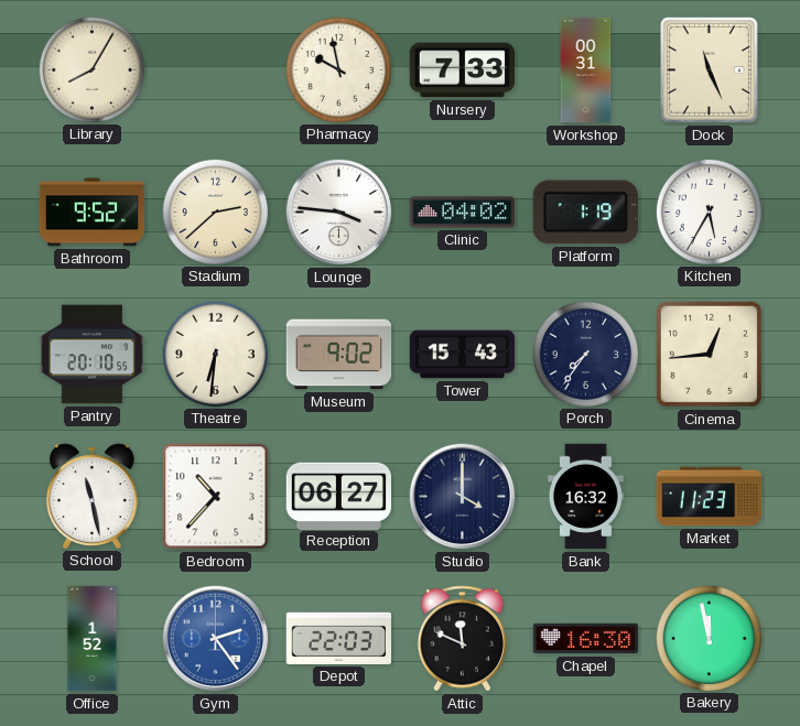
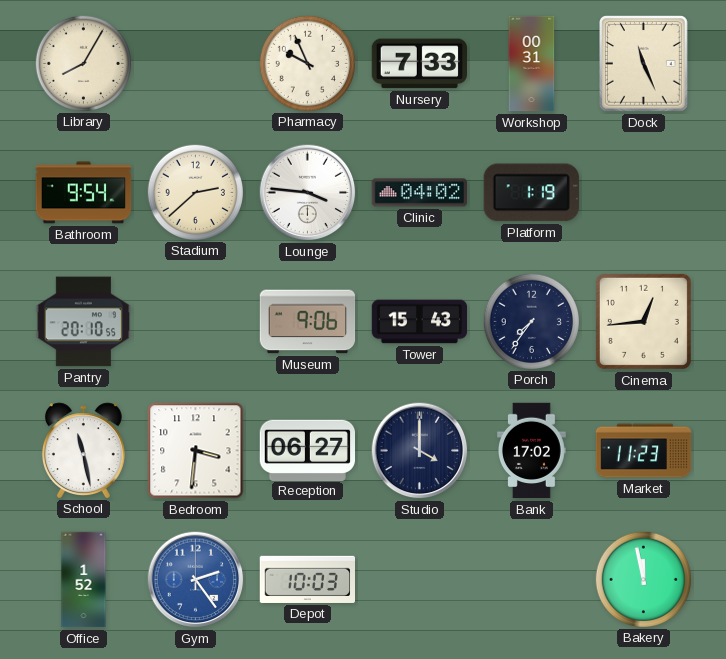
Pharmacy: 9:58 -> 9:56 (307, 63)
Bathroom: 9:52 -> 9:54 (84, 193)
Kitchen: 5:35 -> none (709, 212)
Theatre: 6:31 -> none (215, 354)
Museum: 9:02 -> 9:06 (308, 322)
Bedroom: 10:37 -> 3:31 (196, 451)
Bank: 16:32 -> 17:02 (532, 451)
Depot: 22:03 -> 10:03 (307, 579)
Attic: 11:49 -> none (462, 639)
Chapel: 16:30 -> none (586, 639)
